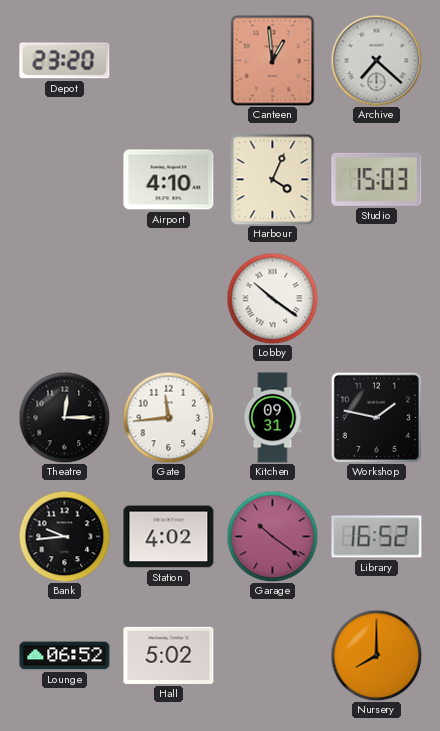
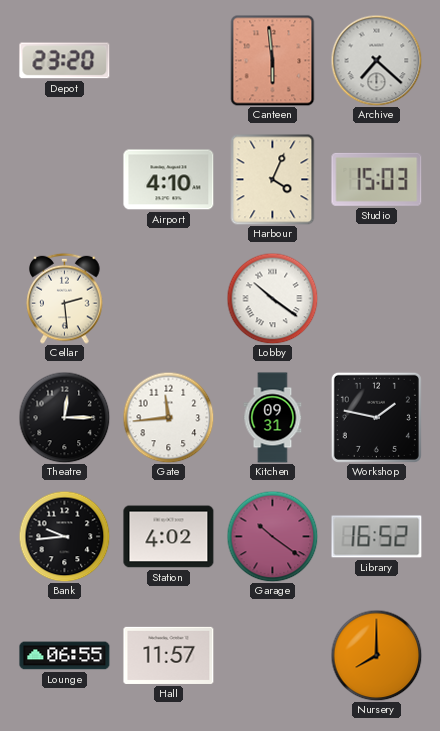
Canteen: 12:59 -> 5:59 (273, 61)
Cellar: none -> 2:29 (65, 298)
Lounge: 06:52 -> 06:55 (65, 656)
Hall: 5:02 -> 11:57 (169, 655)
